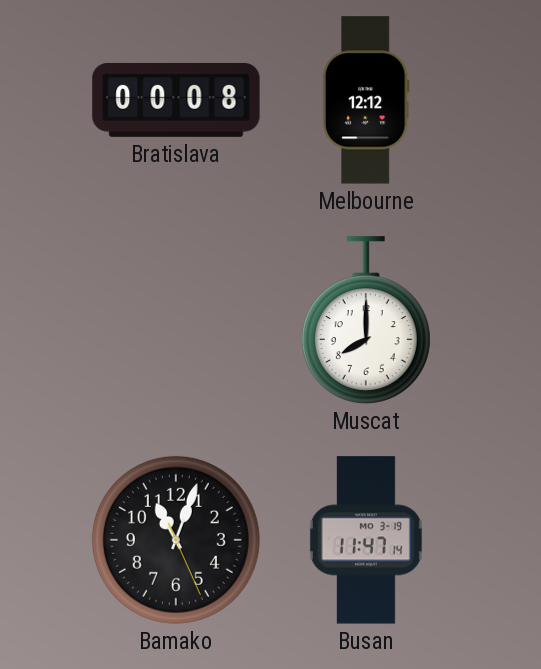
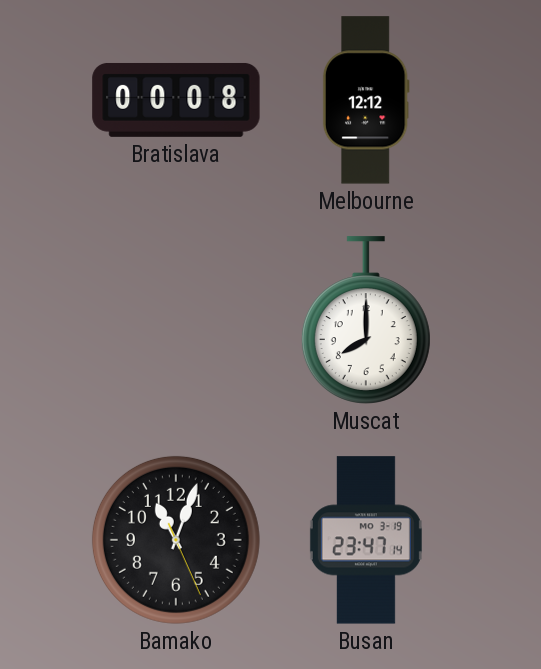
Busan: 11:47 -> 23:47 (366, 540)
